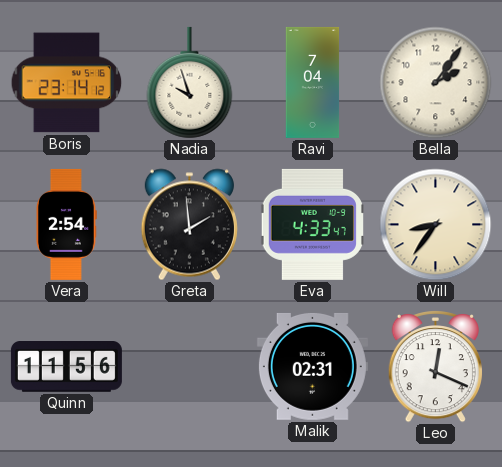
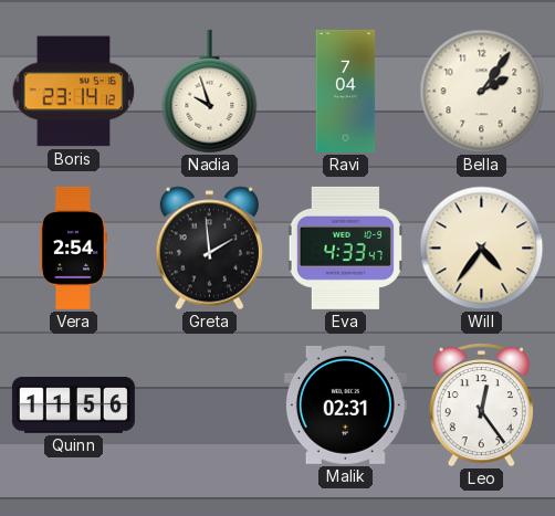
Will: 8:36 -> 4:36 (482, 249)
Leo: 12:19 -> 12:24 (481, 404)
